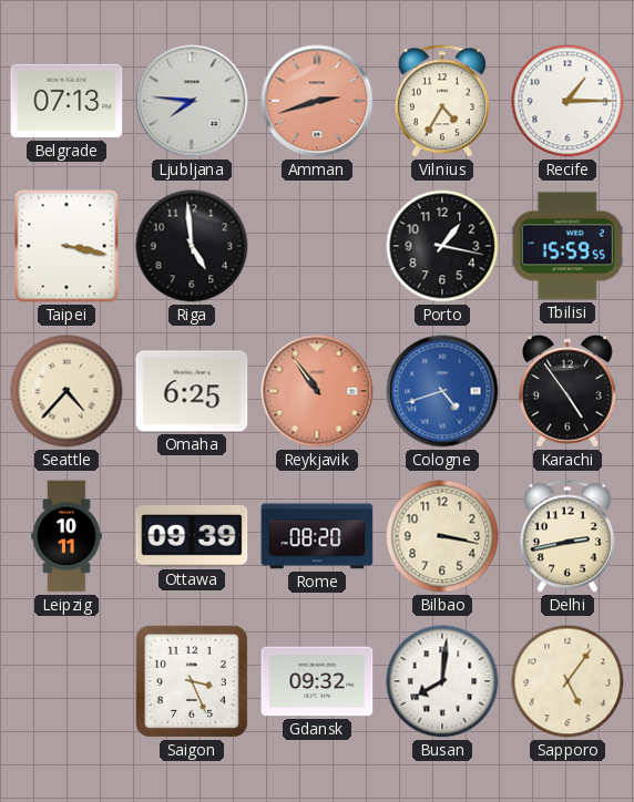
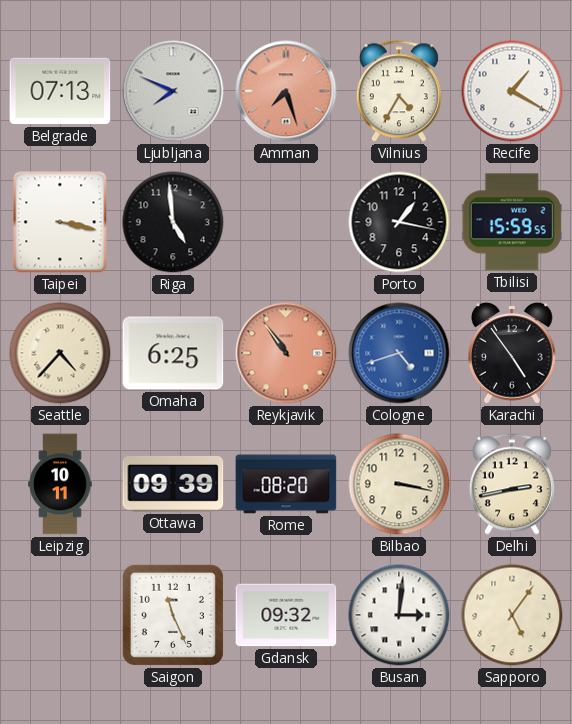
Ljubljana: 7:46 -> 7:49 (173, 91)
Amman: 2:42 -> 7:27 (286, 91)
Recife: 1:15 -> 1:20 (512, 91)
Saigon: 3:26 -> 11:26 (173, 615)
Busan: 8:01 -> 3:01 (399, 615)
